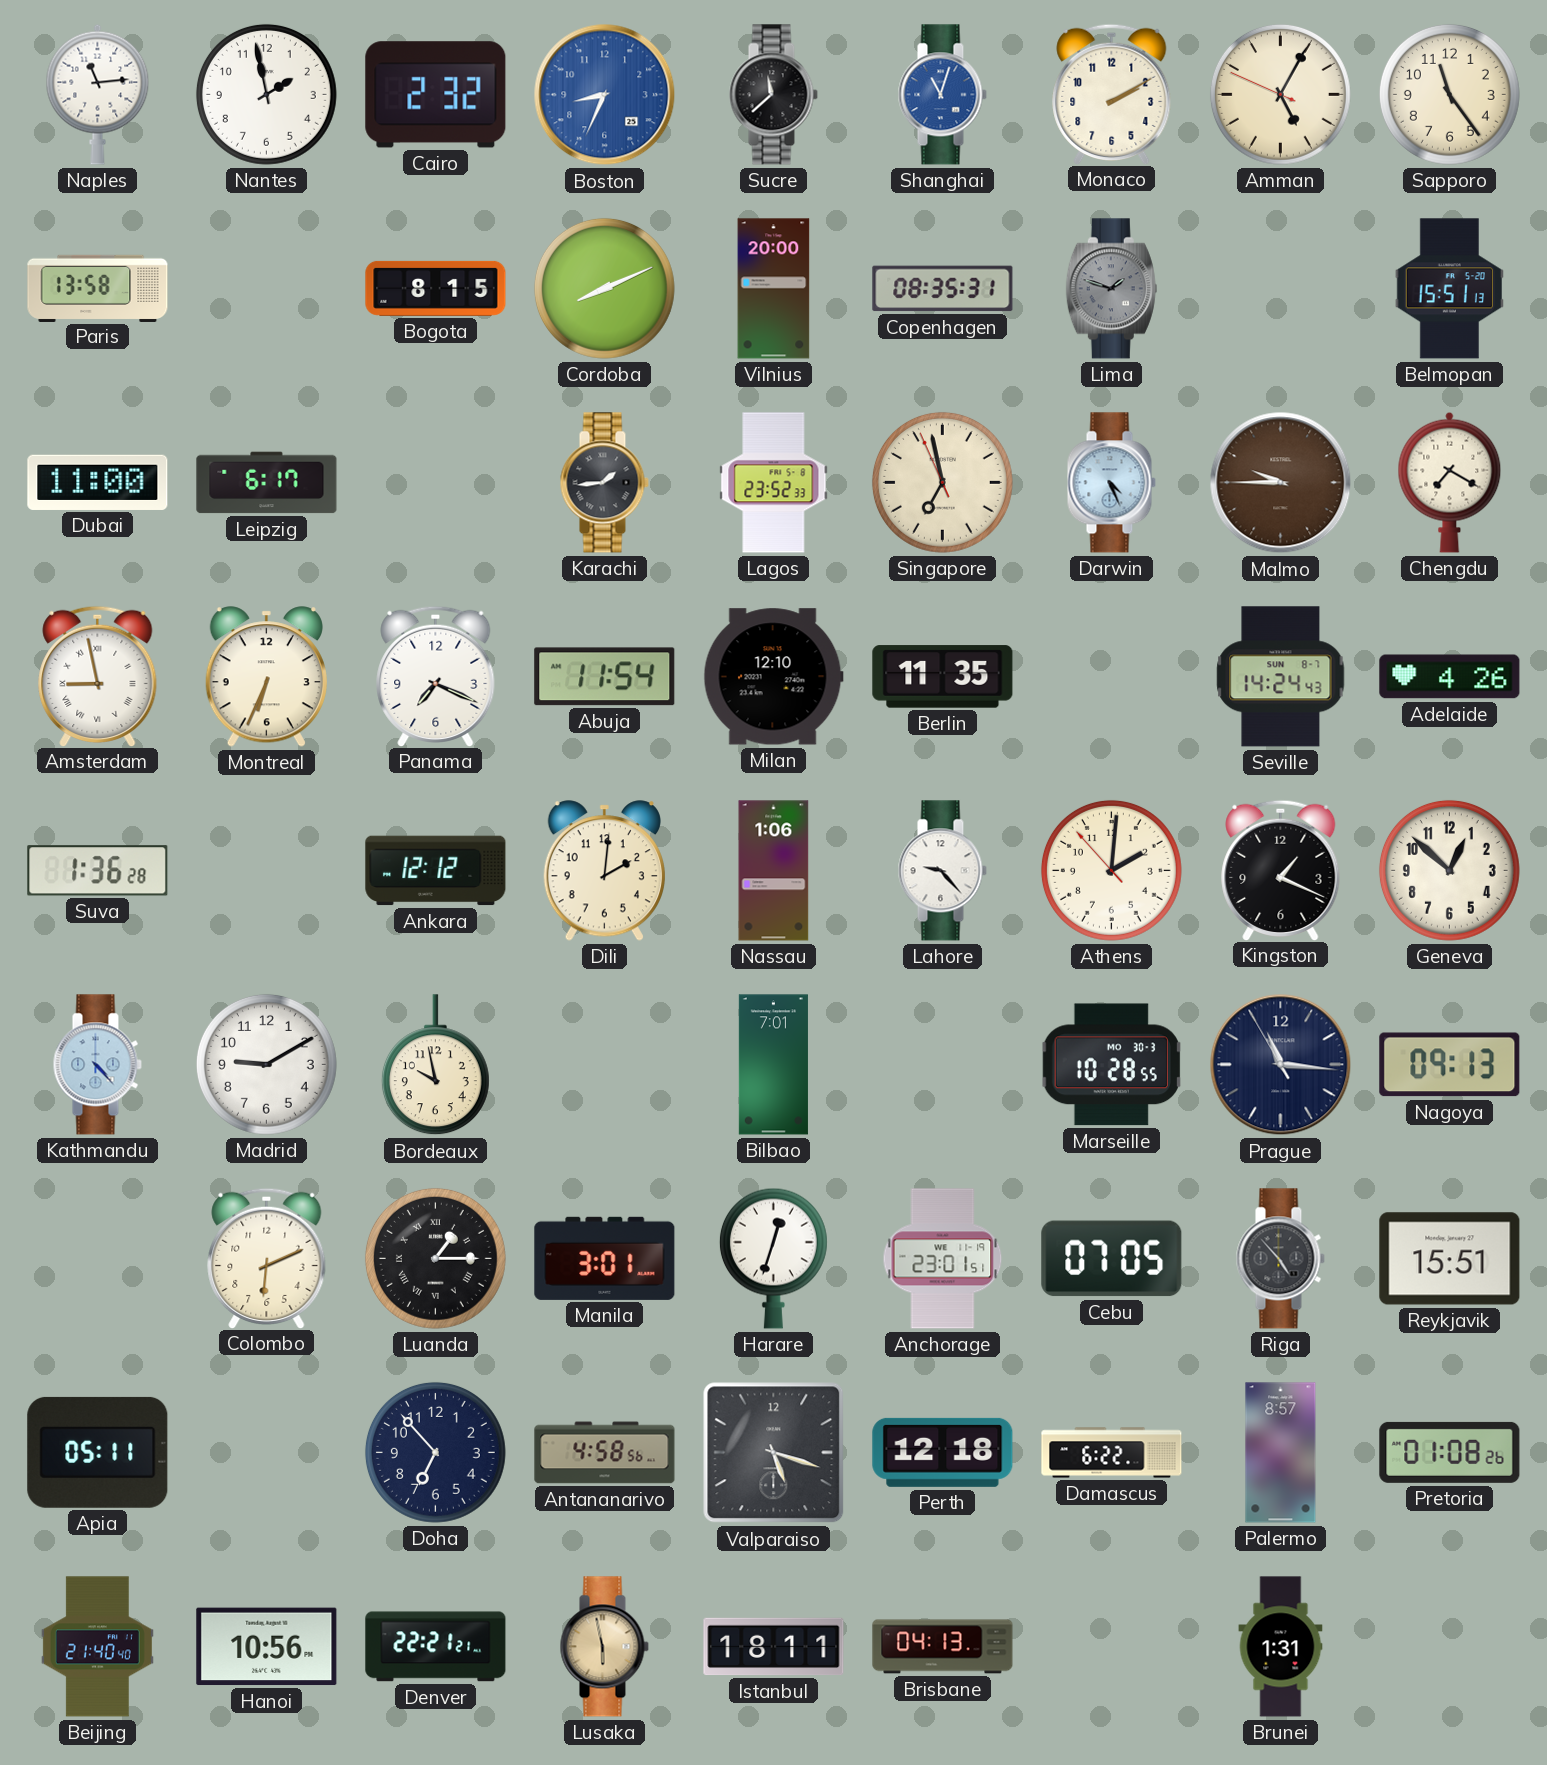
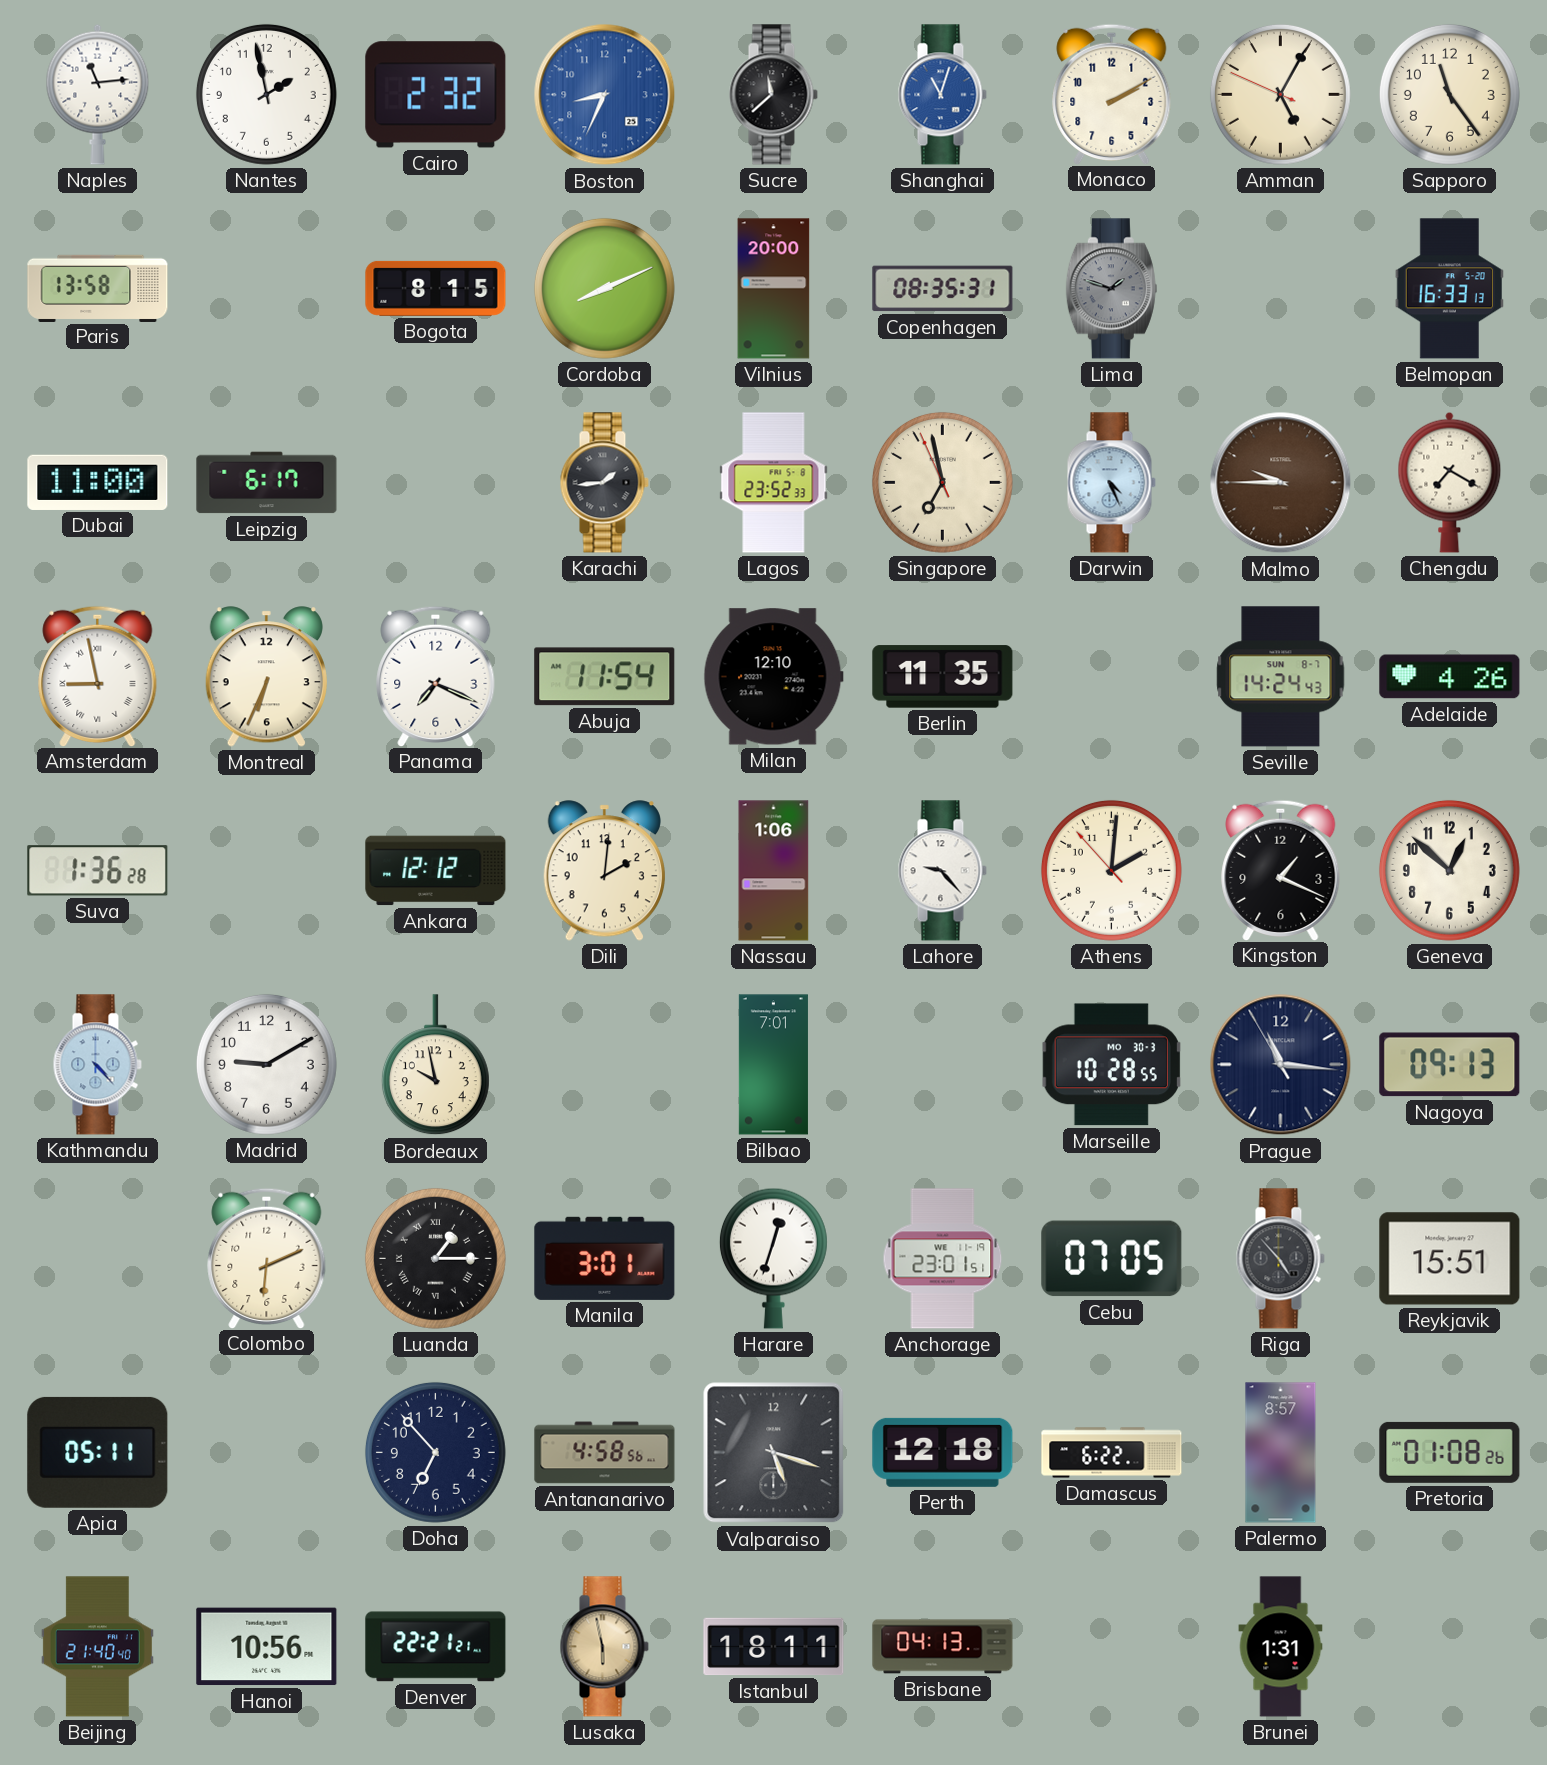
Belmopan: 15:51 -> 16:33 (1449, 289)
